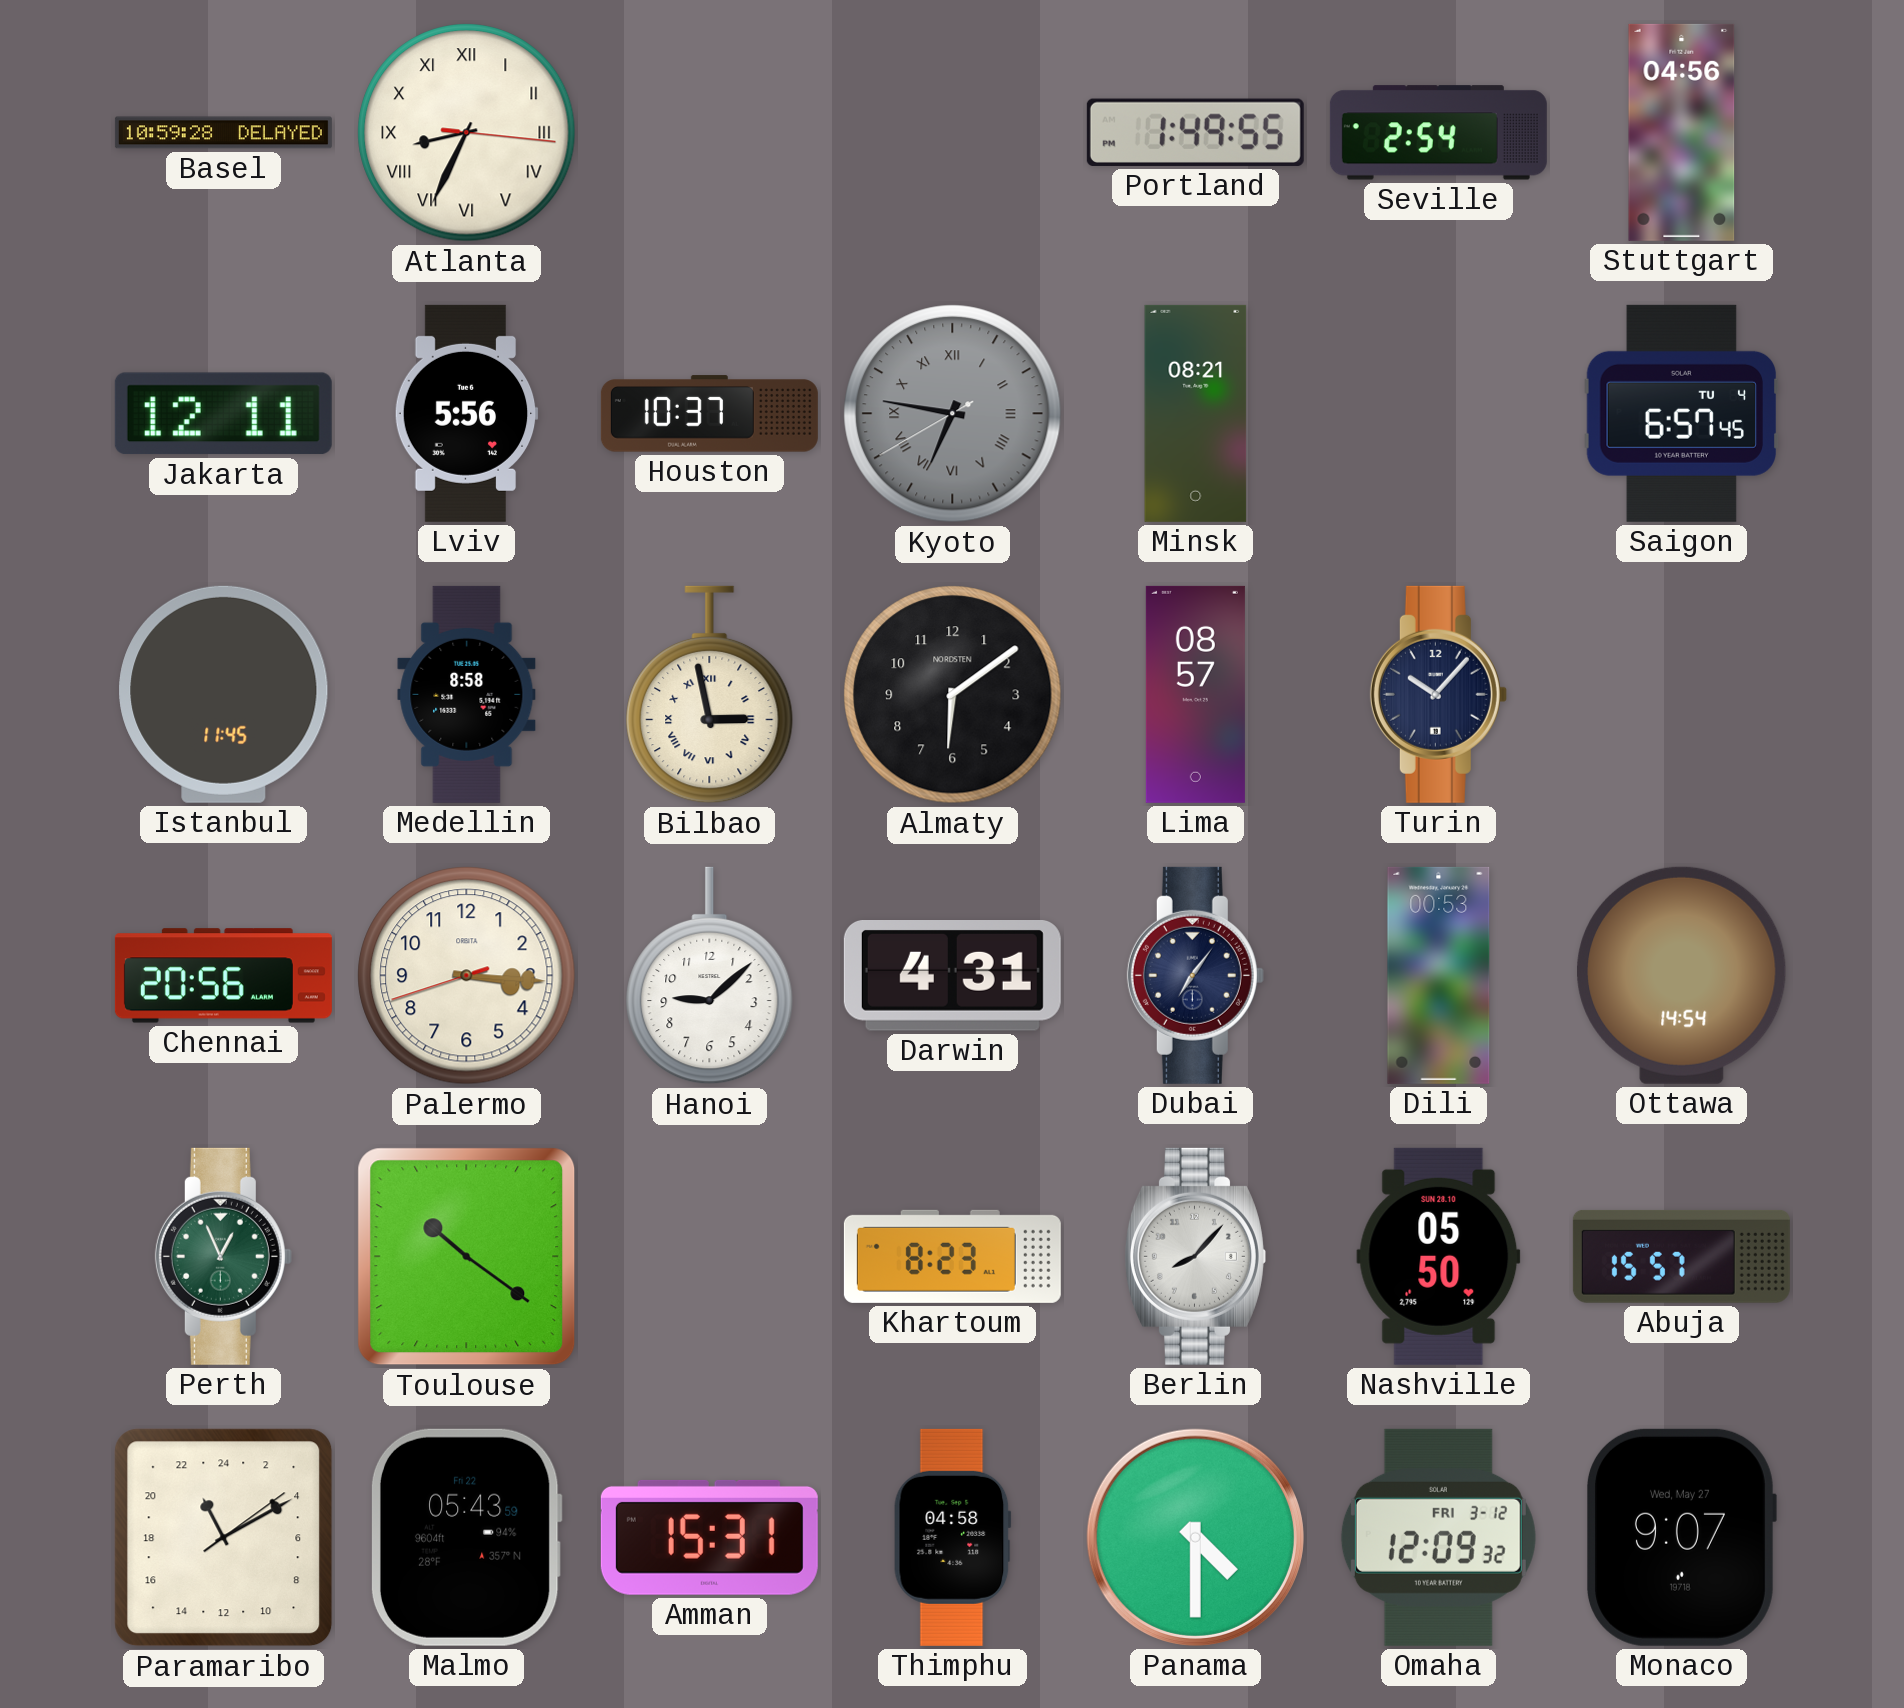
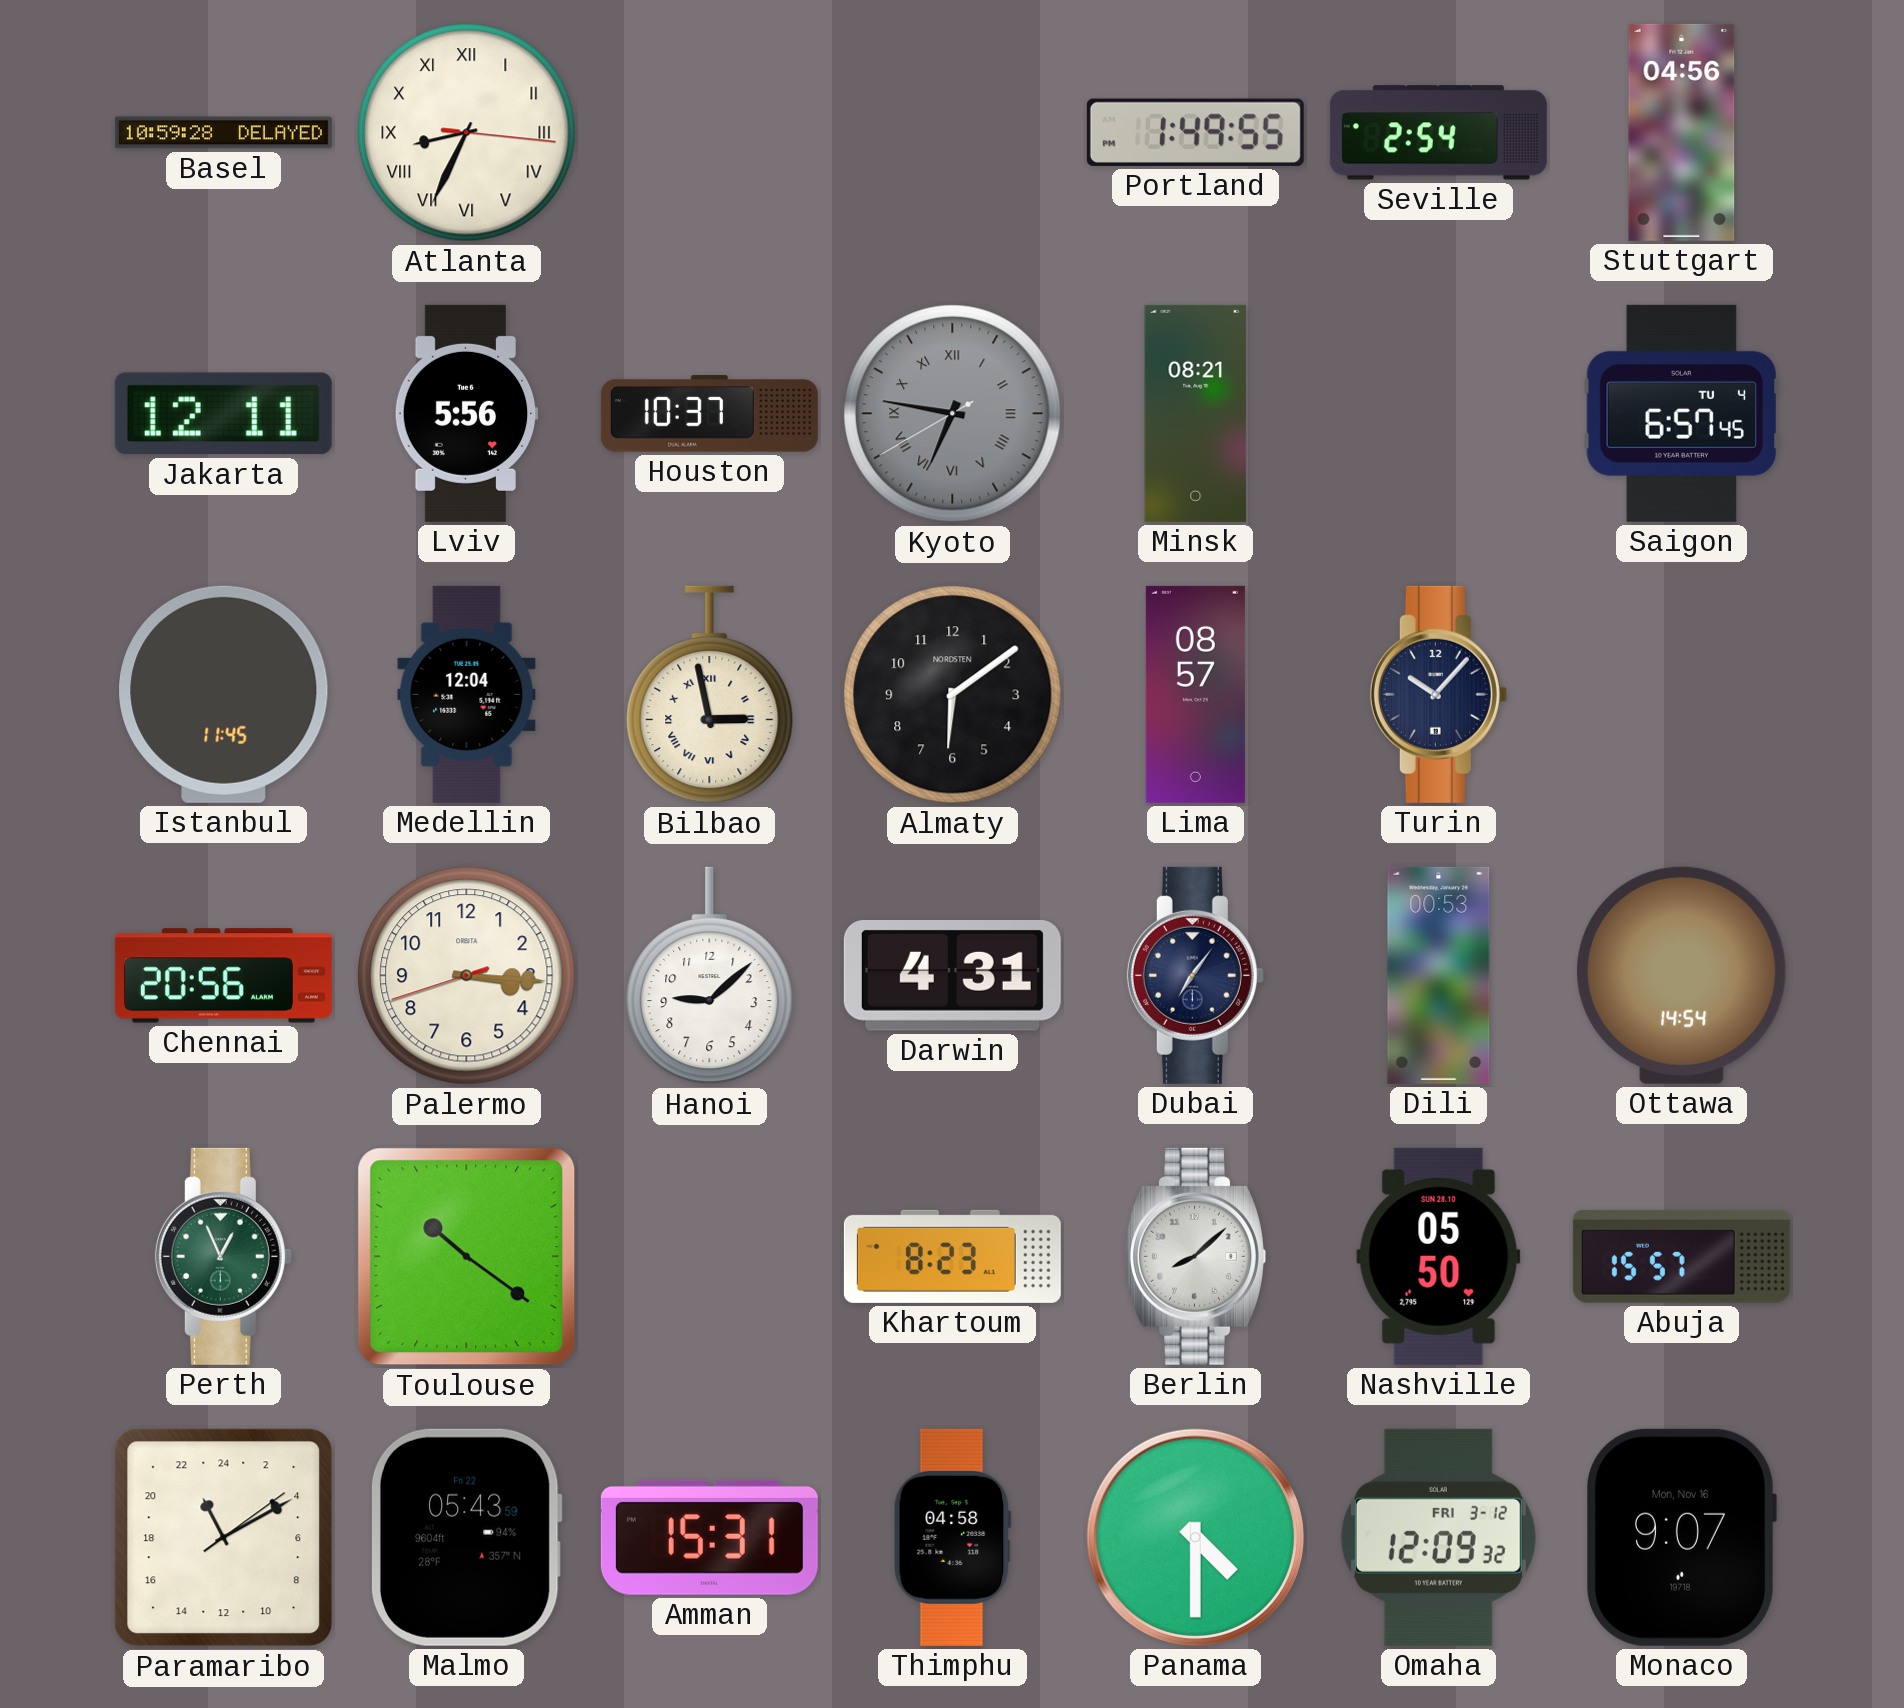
Medellin: 8:58 -> 12:04 (467, 694)
Berlin: 8:07 -> 8:08 (1195, 1256)
Monaco date: Wed, May 27 -> Mon, Nov 16 (1681, 1537)
